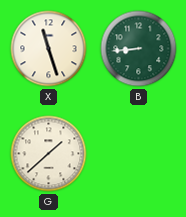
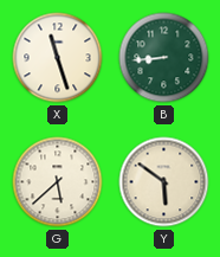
G: 1:38 -> 5:38 (58, 182)
Y: none -> 5:51 (164, 182)
